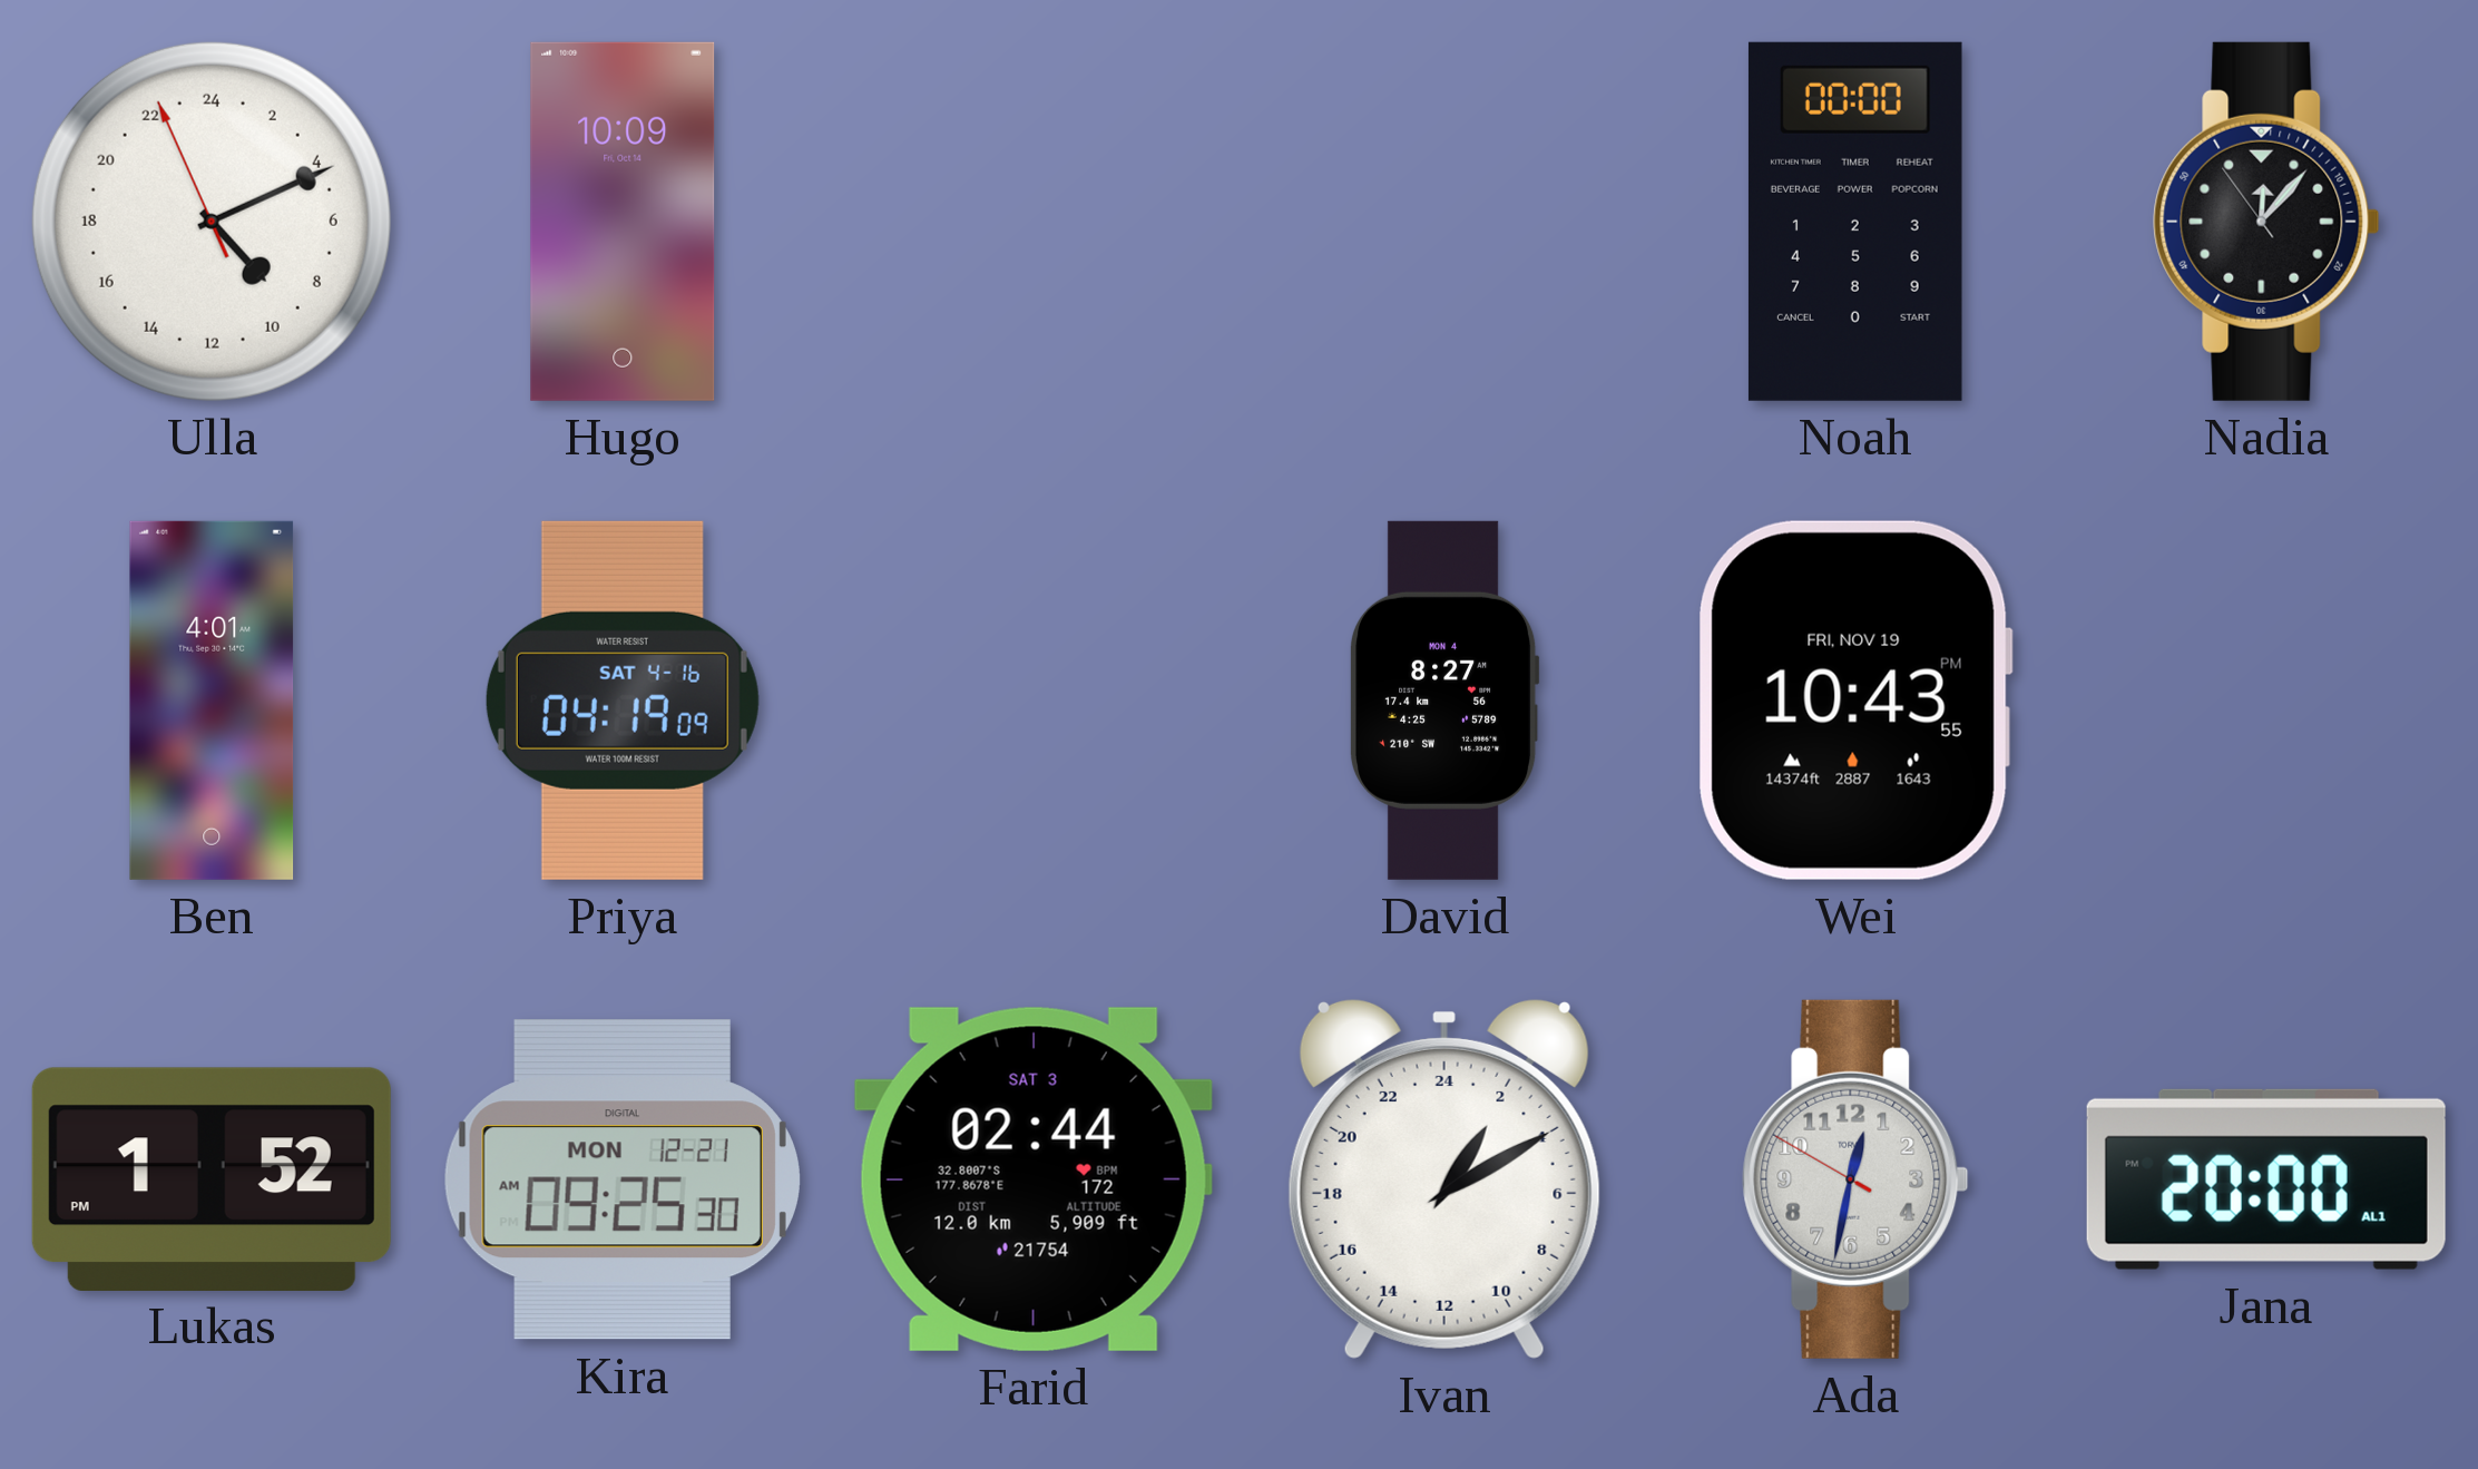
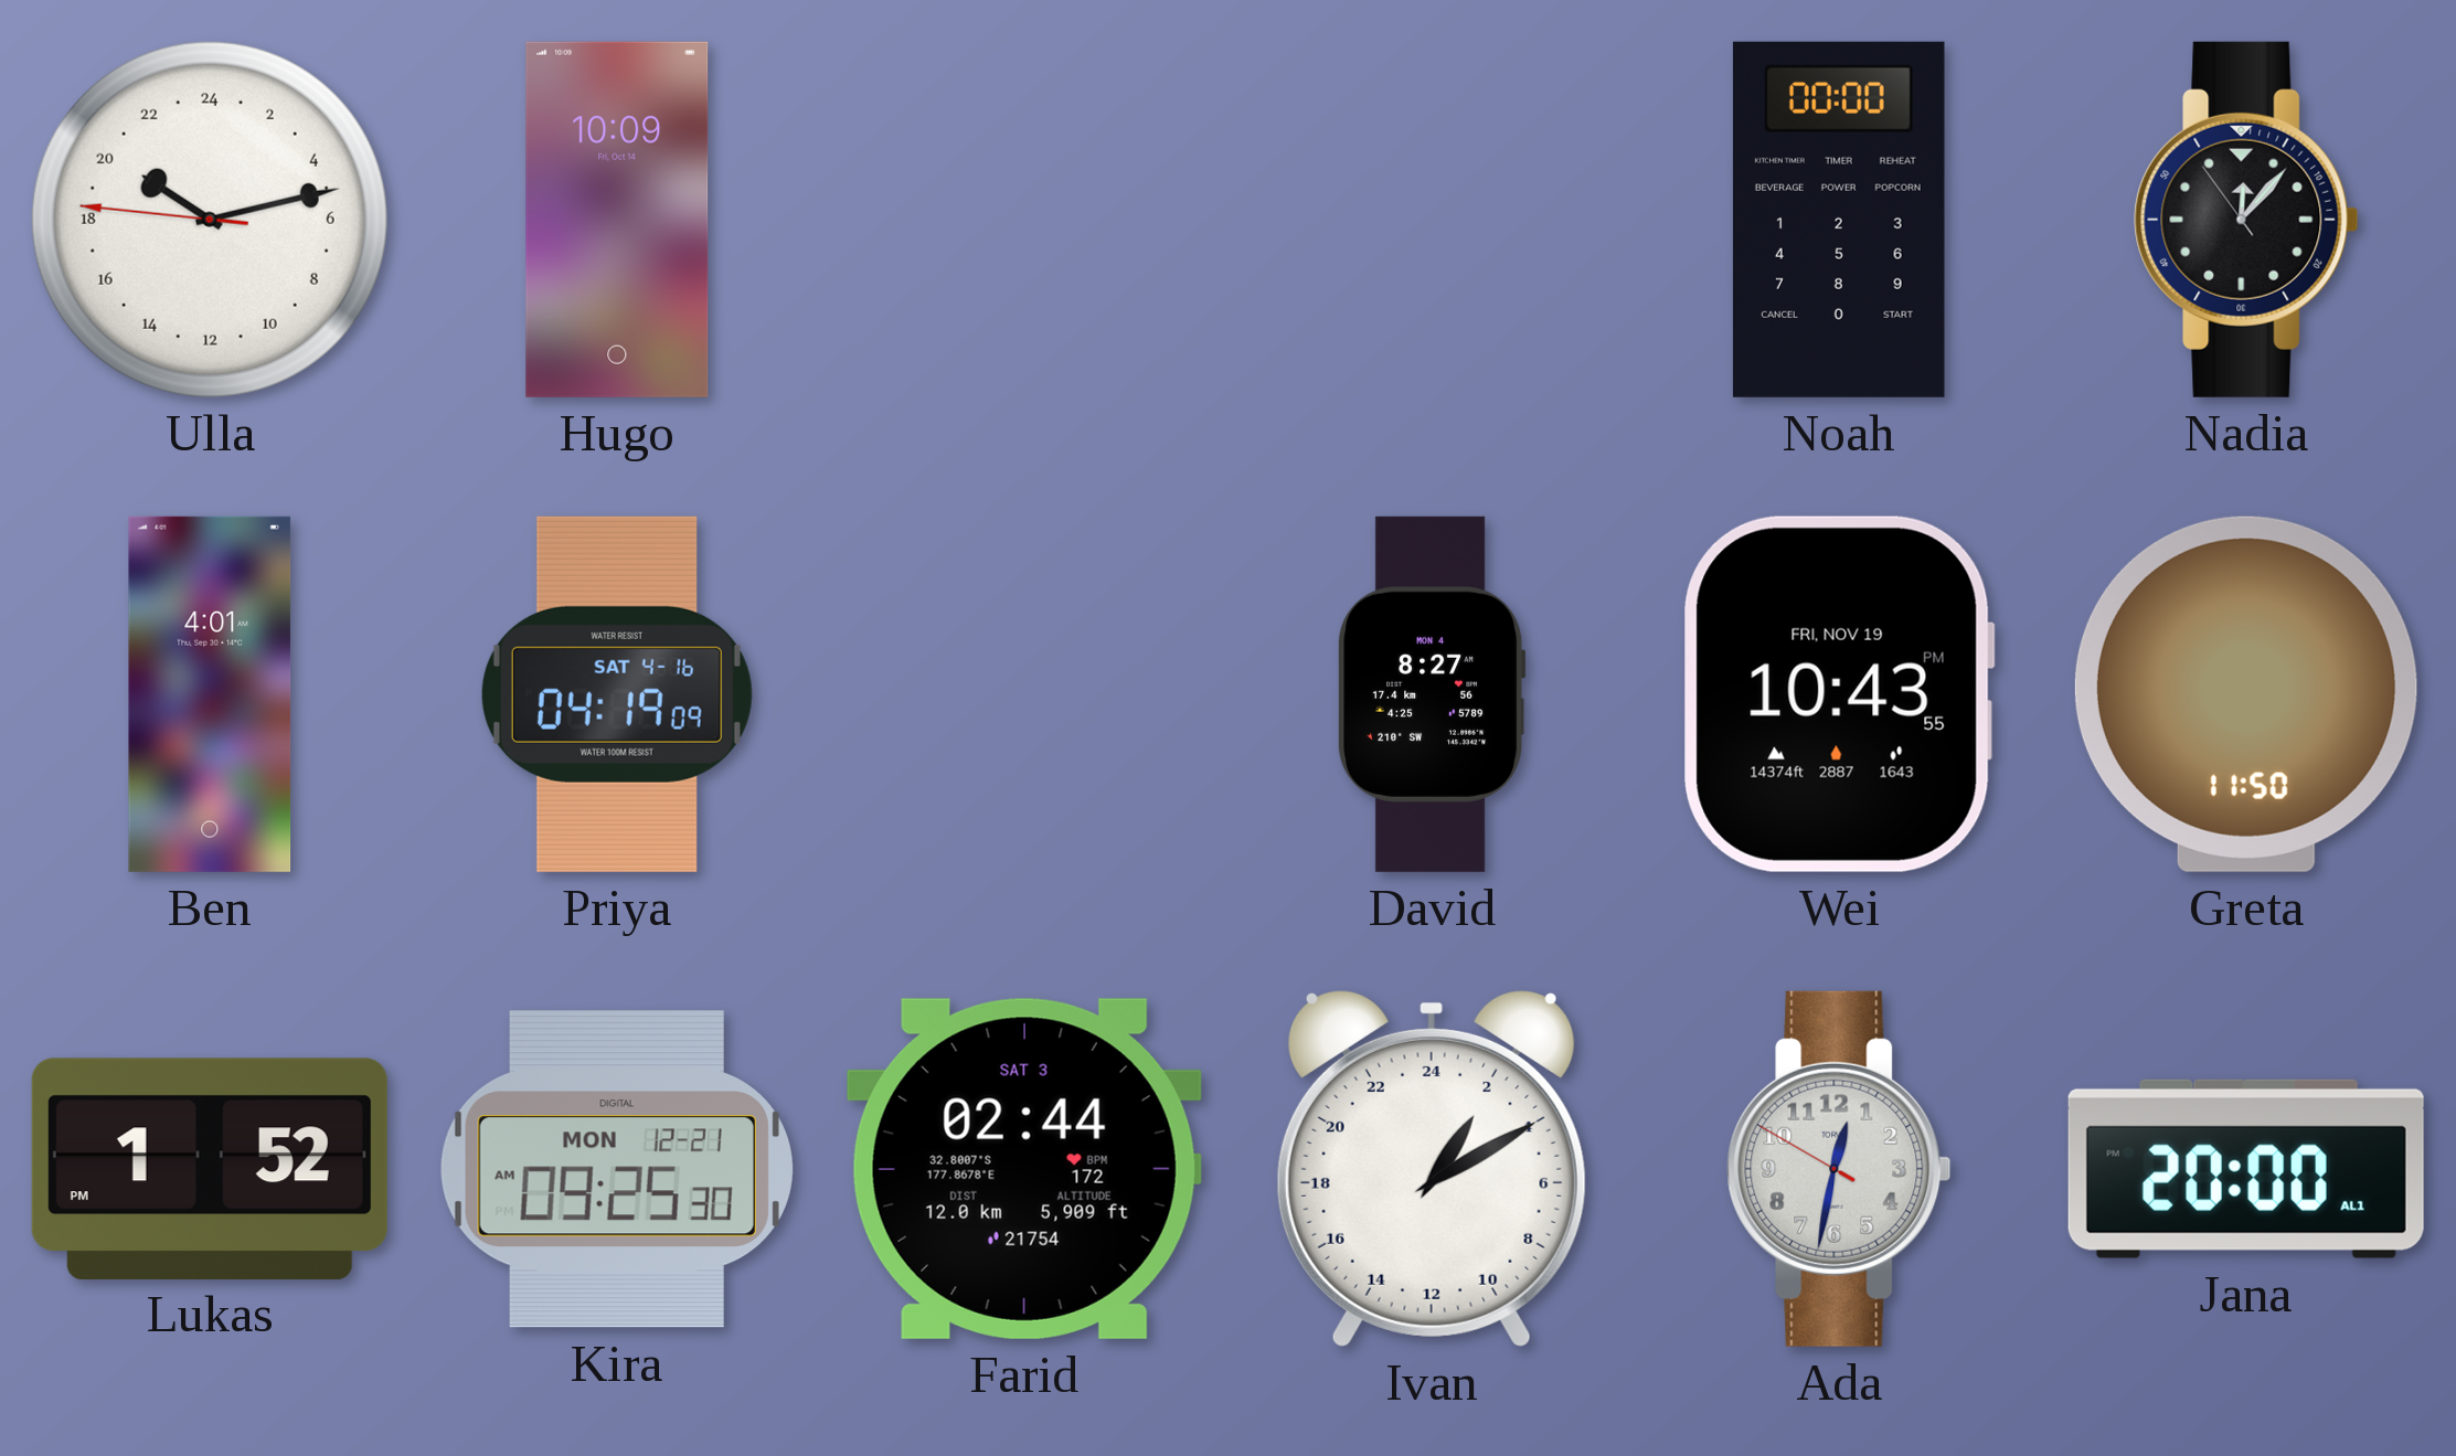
Ulla: 9:10 -> 20:12 (210, 220)
Greta: none -> 11:50 (2246, 694)
